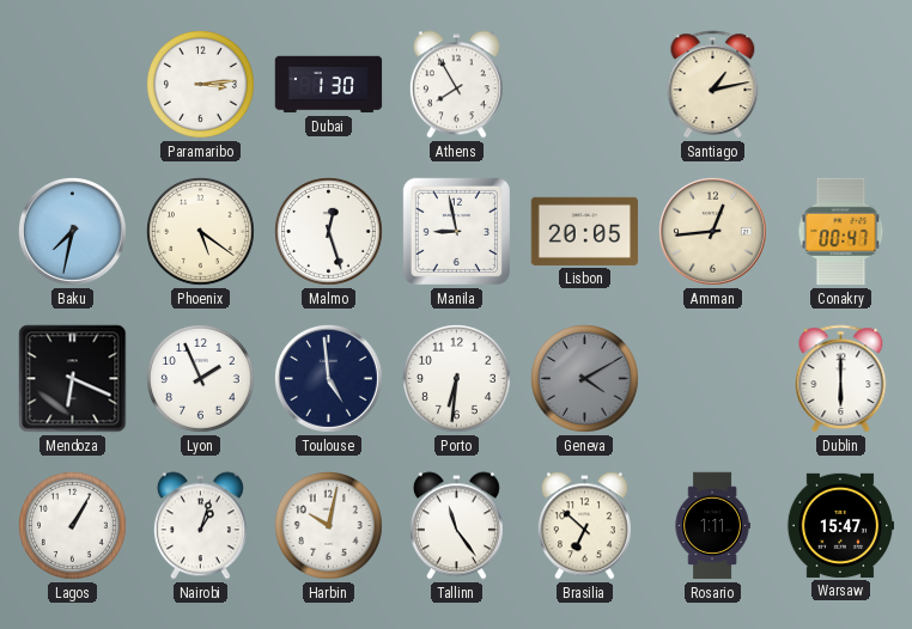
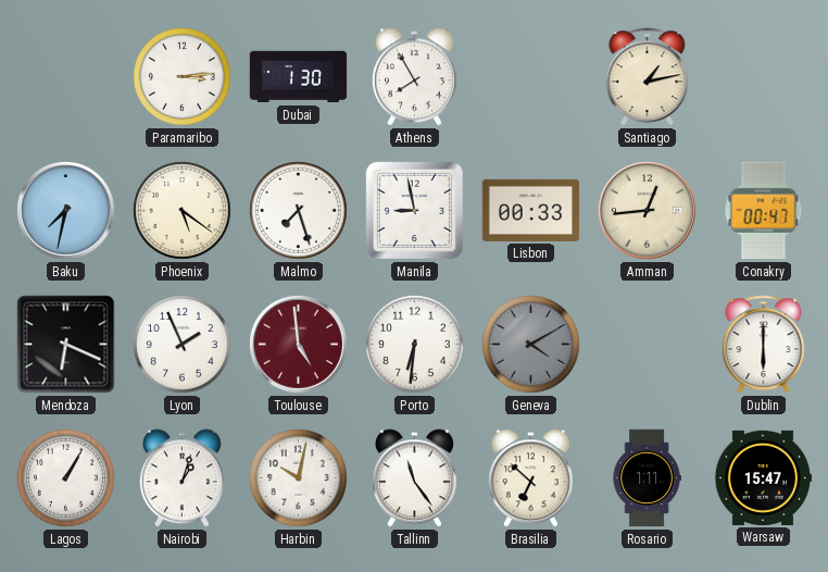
Malmo: 12:27 -> 7:27 (299, 211)
Lisbon: 20:05 -> 00:33 (531, 210)
Toulouse dial: navy -> burgundy (298, 344)
